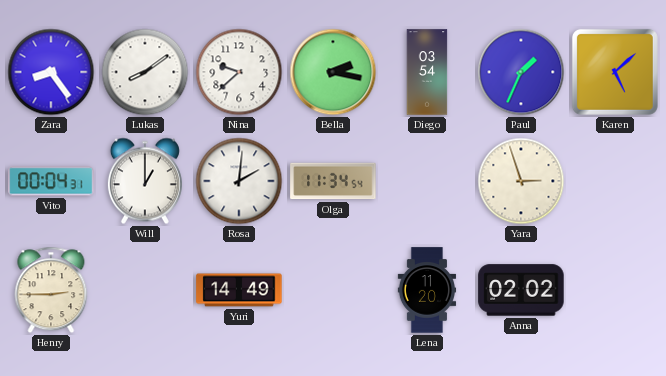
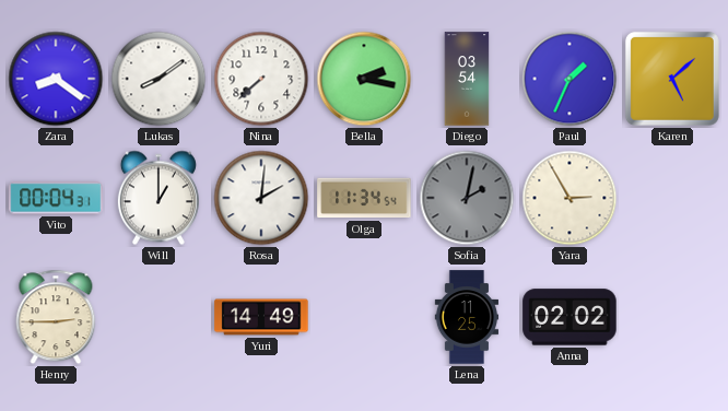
Zara: 8:24 -> 8:21 (56, 79)
Nina: 9:38 -> 7:38 (261, 79)
Sofia: none -> 2:02 (467, 198)
Yara: 2:57 -> 2:55 (570, 198)
Lena: 11:20 -> 11:25 (467, 317)
